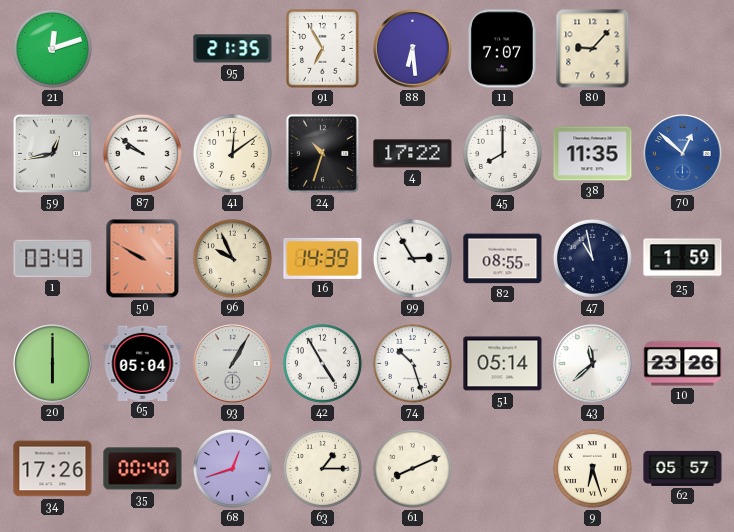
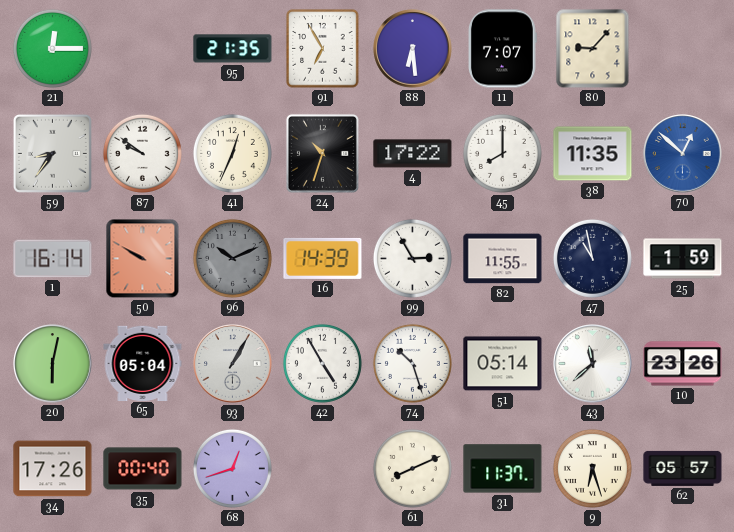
21: 12:12 -> 12:15 (52, 48)
59: 12:43 -> 8:36 (52, 153)
41: 12:09 -> 12:34 (232, 153)
1: 03:43 -> 16:14 (53, 259)
96: 9:56 -> 10:11 (232, 258)
96 dial: cream -> grey (232, 258)
82: 08:55 -> 11:55 (503, 259)
20: 6:00 -> 6:02 (53, 364)
63: 1:15 -> none (322, 468)
31: none -> 11:37 (503, 469)
